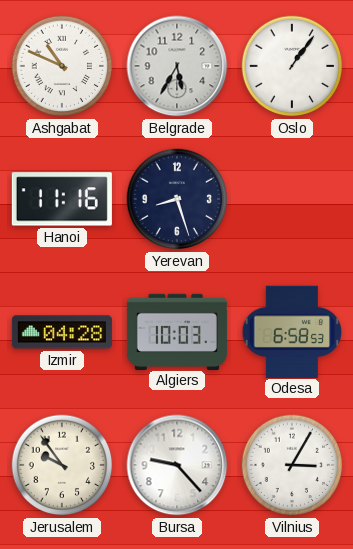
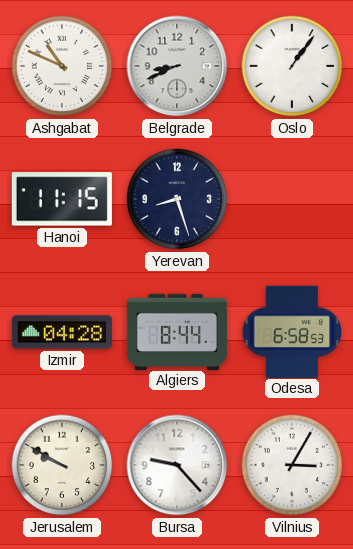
Belgrade: 5:35 -> 8:41 (177, 66)
Hanoi: 11:16 -> 11:15 (62, 199)
Algiers: 10:03 -> 8:44 (177, 331)
Jerusalem: 9:54 -> 9:50 (62, 465)
